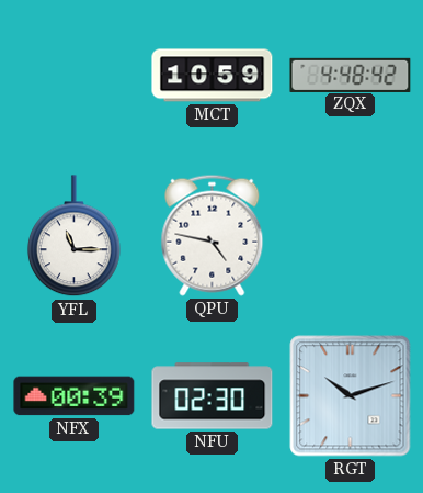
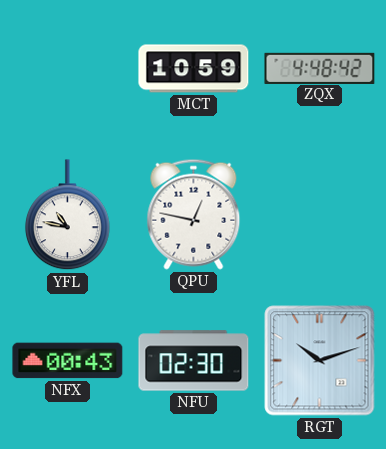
YFL: 11:15 -> 10:47 (67, 215)
QPU: 4:47 -> 12:47 (194, 214)
NFX: 00:39 -> 00:43 (68, 361)
